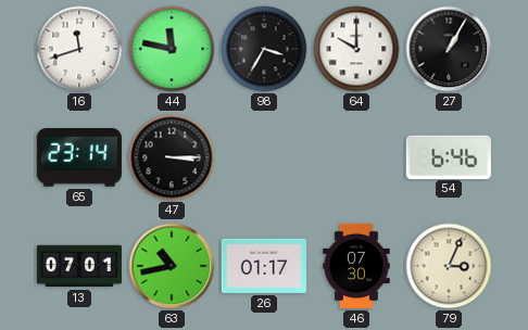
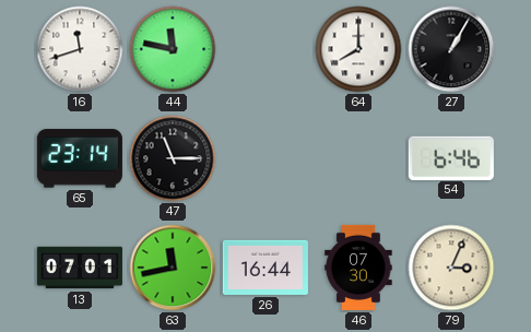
98: 3:35 -> none (264, 49)
64: 10:00 -> 8:00 (358, 49)
47: 3:15 -> 11:15 (173, 158)
63: 10:43 -> 11:43 (173, 268)
26: 01:17 -> 16:44 (265, 268)
